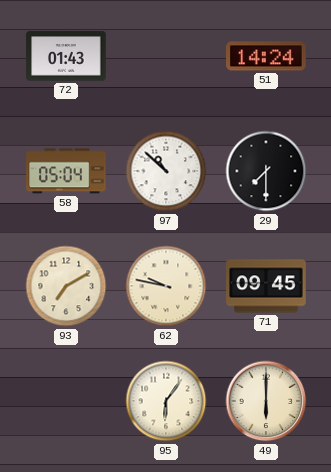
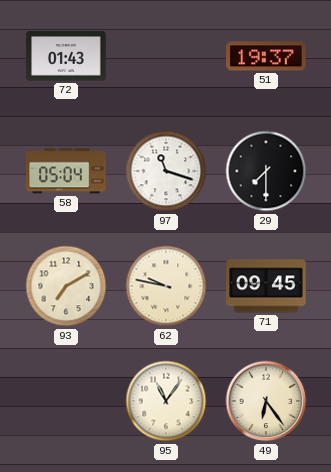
51: 14:24 -> 19:37 (266, 56)
97: 10:52 -> 11:18 (166, 171)
95: 6:06 -> 11:06 (166, 401)
49: 6:00 -> 6:24 (266, 401)
